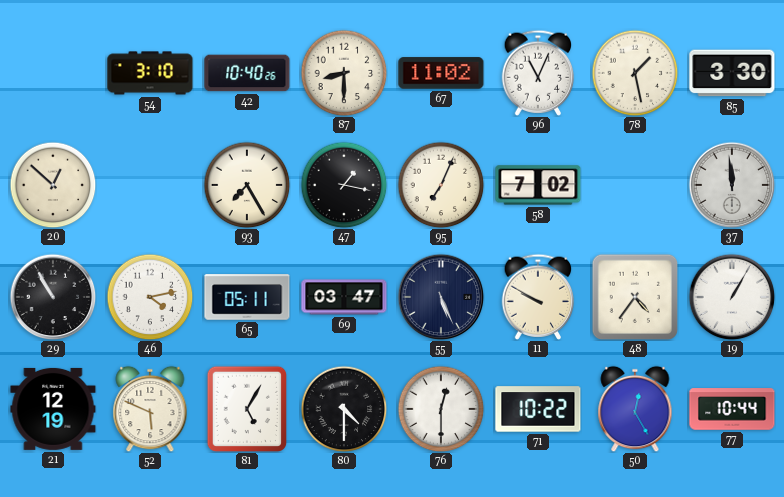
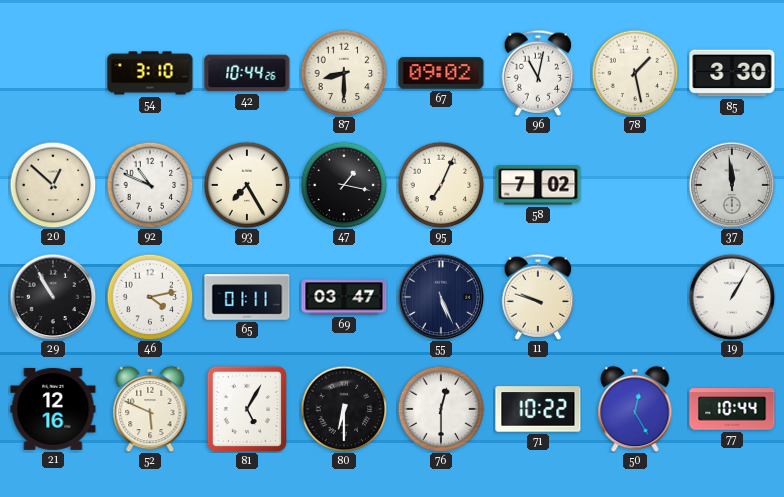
42: 10:40 -> 10:44 (247, 73)
67: 11:02 -> 09:02 (441, 73)
96: 11:04 -> 11:02 (538, 73)
92: none -> 10:49 (150, 185)
65: 05:11 -> 01:11 (247, 297)
11: 9:50 -> 9:48 (538, 297)
48: 4:36 -> none (635, 297)
21: 12:19 -> 12:16 (53, 409)
80: 4:30 -> 6:30 (344, 409)
